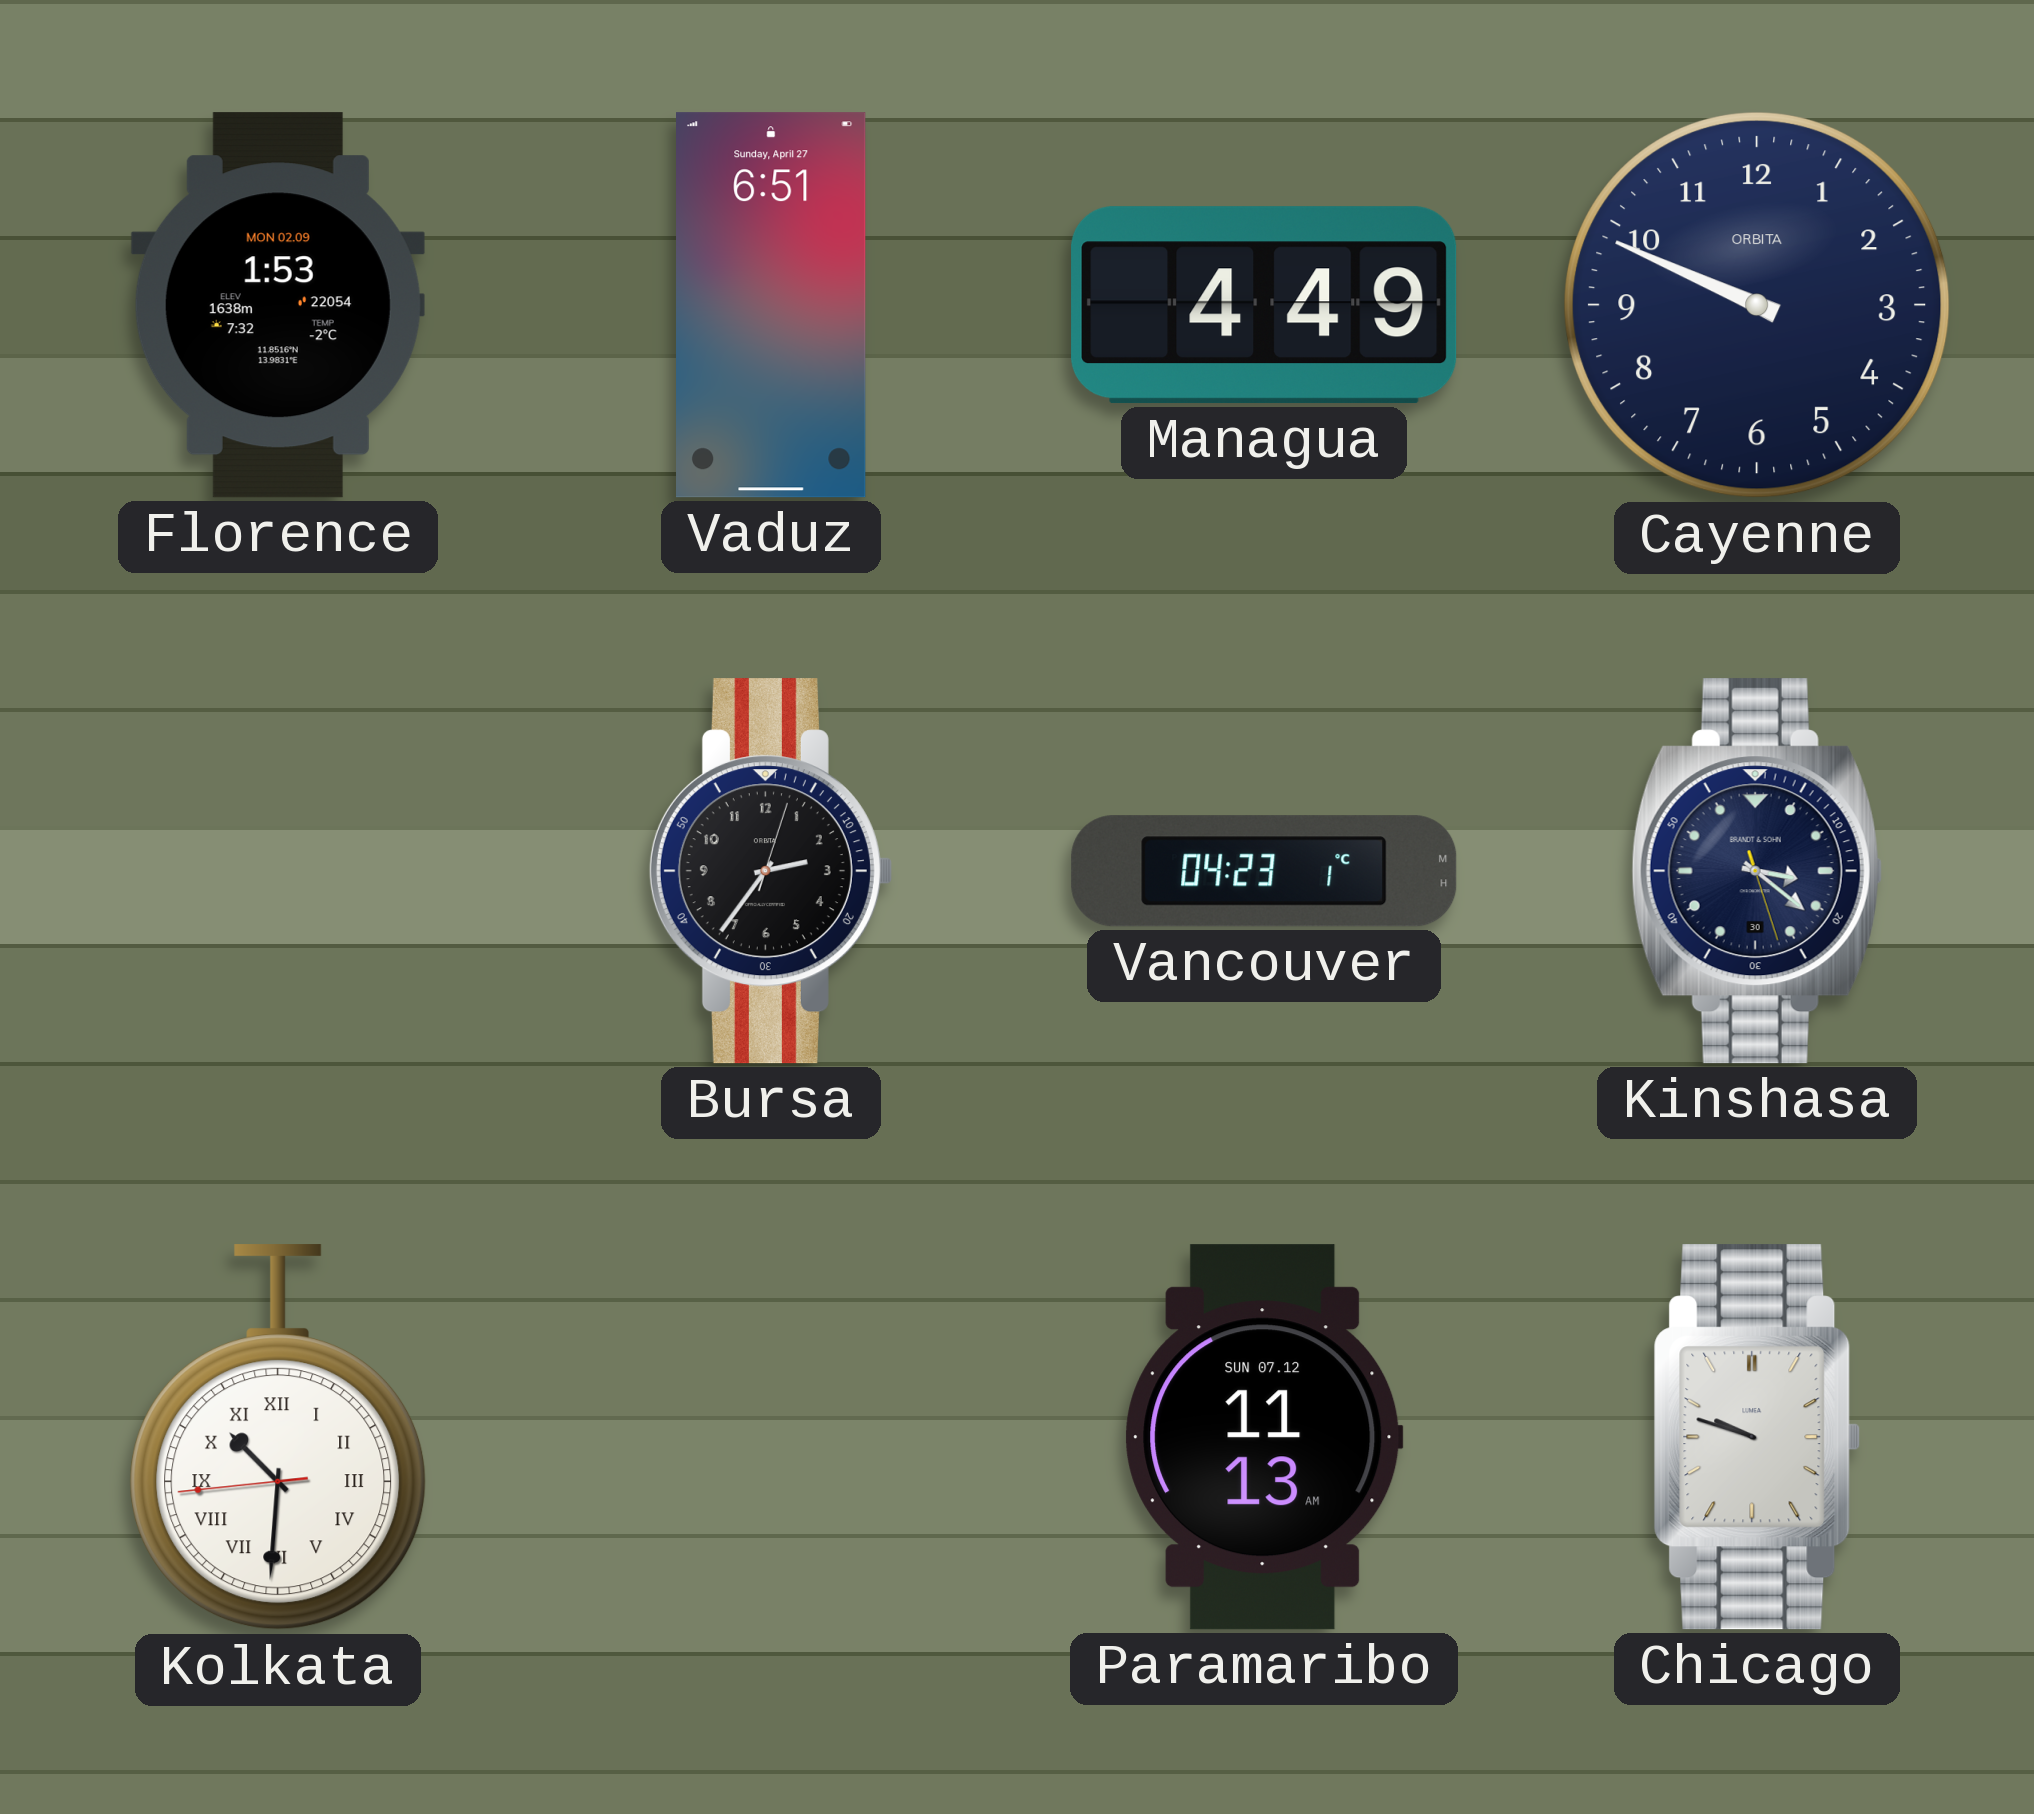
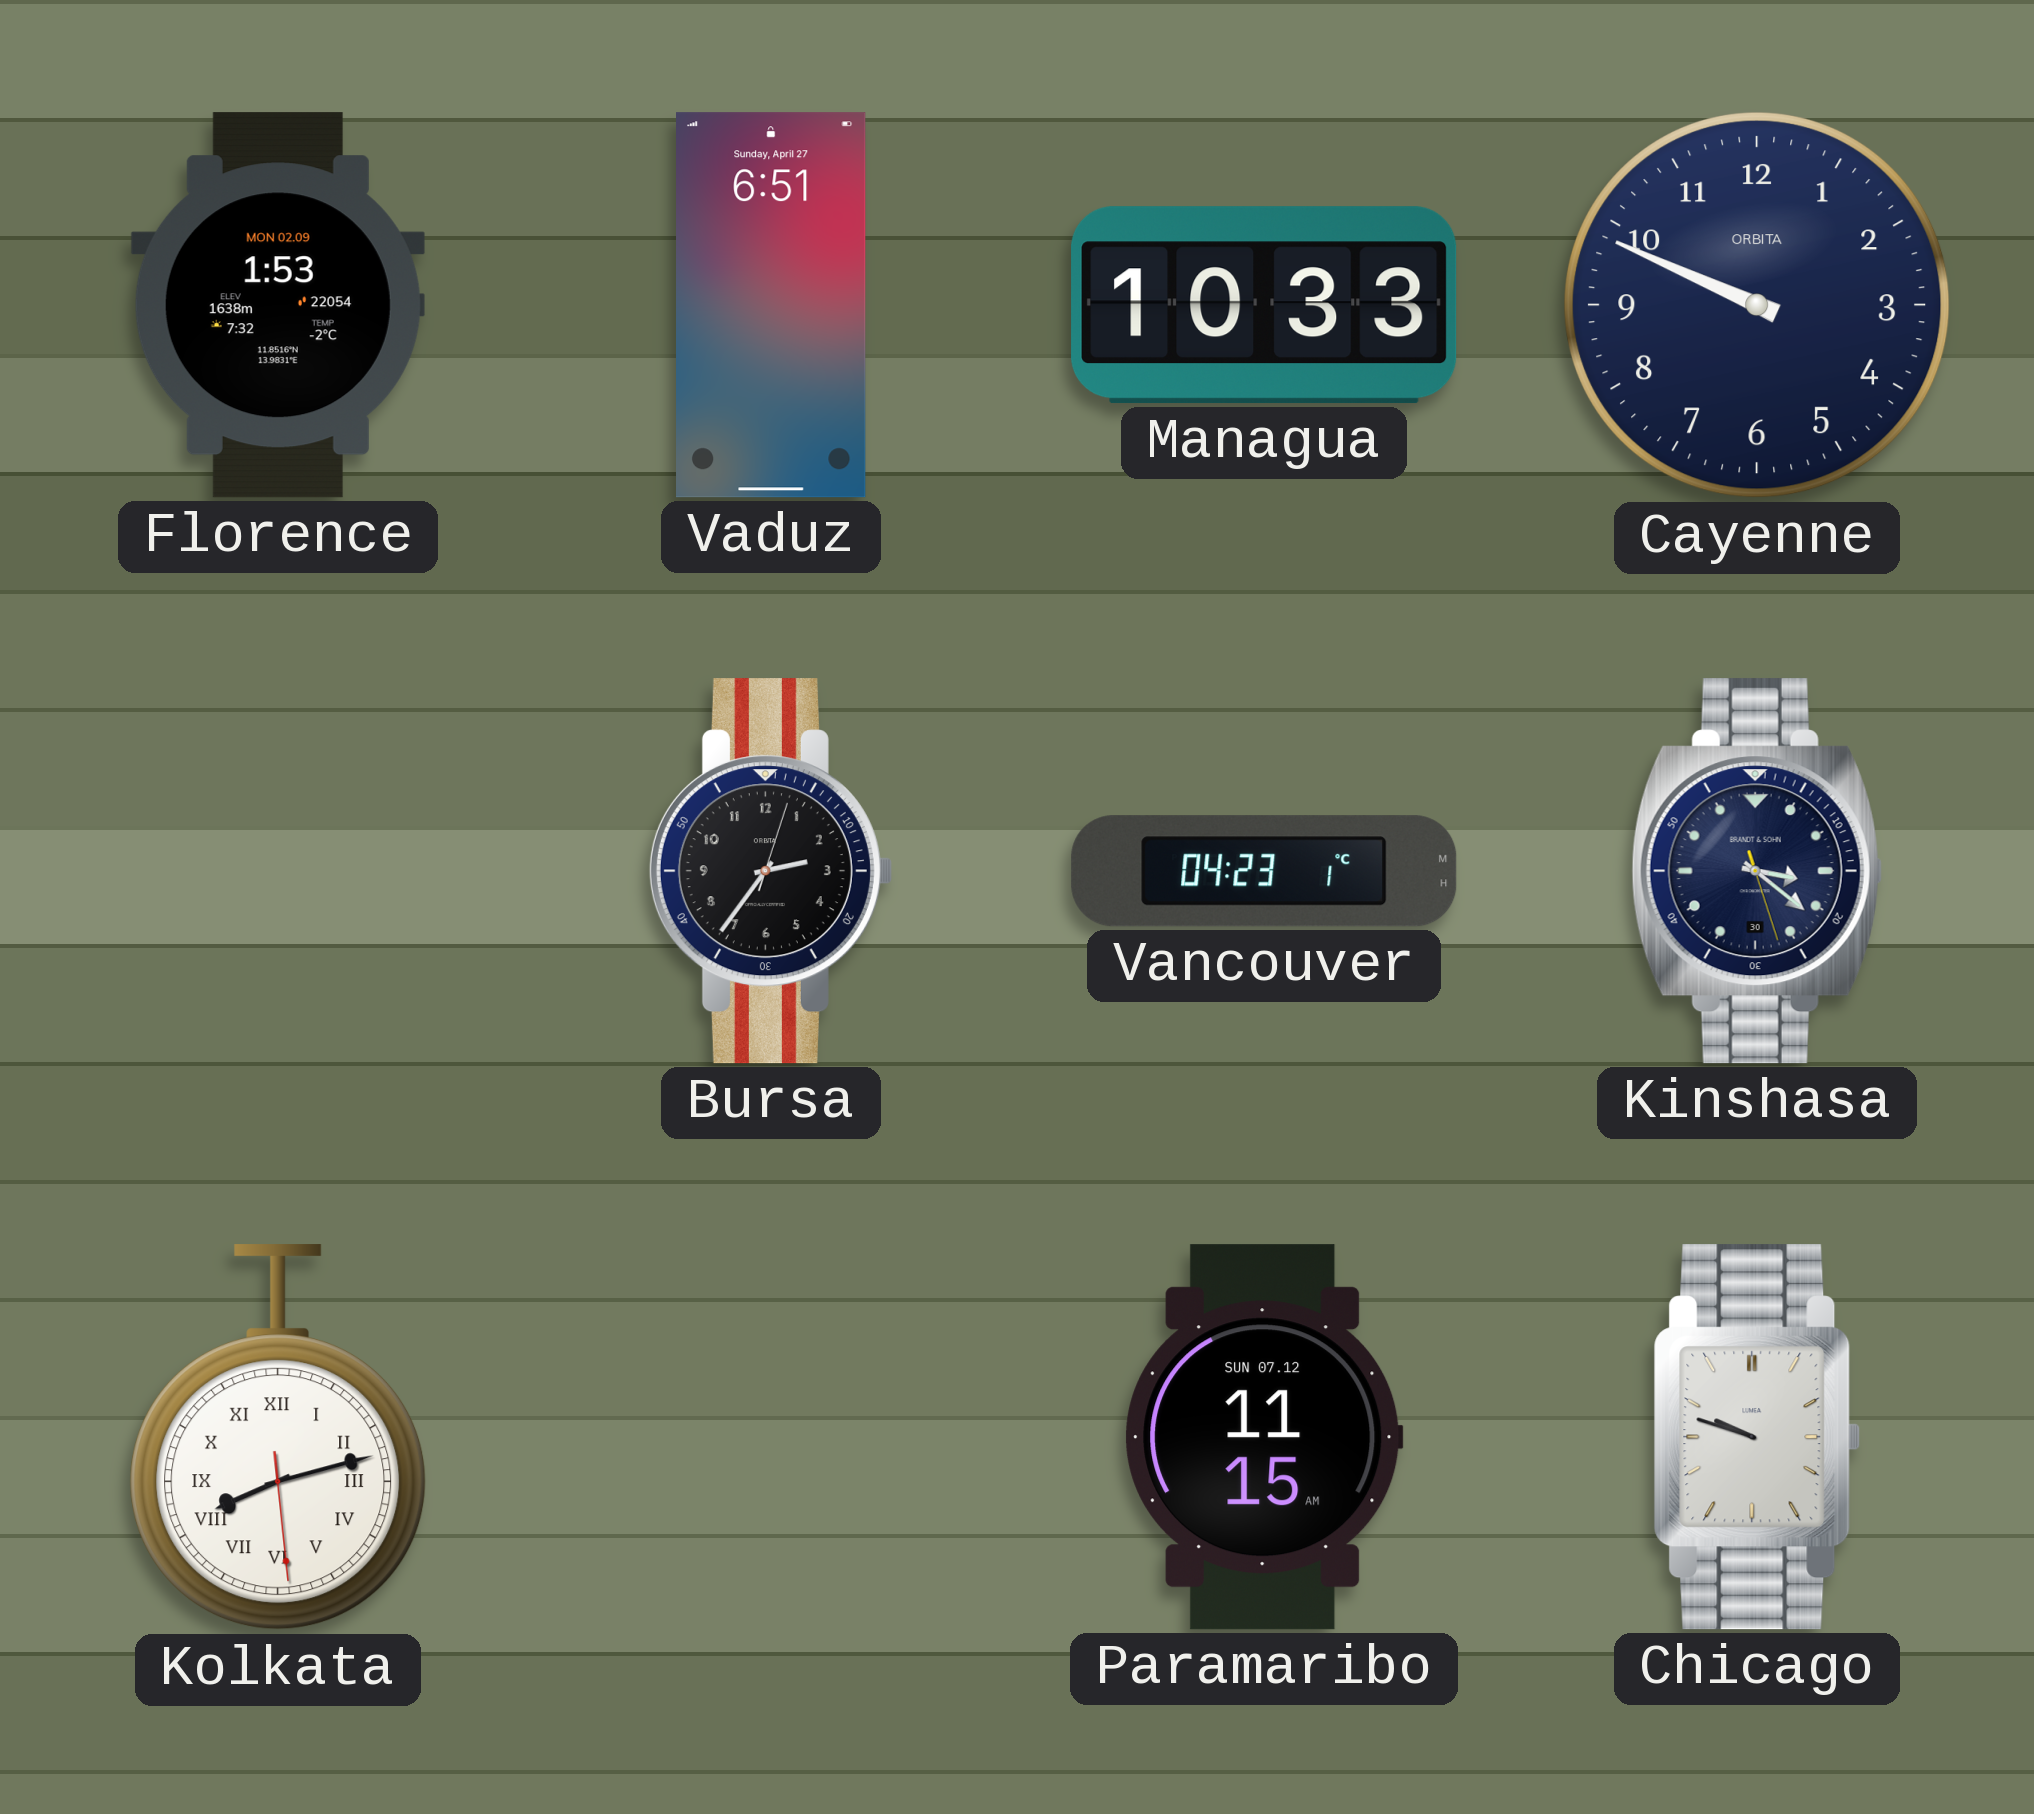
Managua: 4:49 -> 10:33 (1264, 305)
Kolkata: 10:30 -> 8:12 (278, 1438)
Paramaribo: 11:13 -> 11:15 (1264, 1437)
